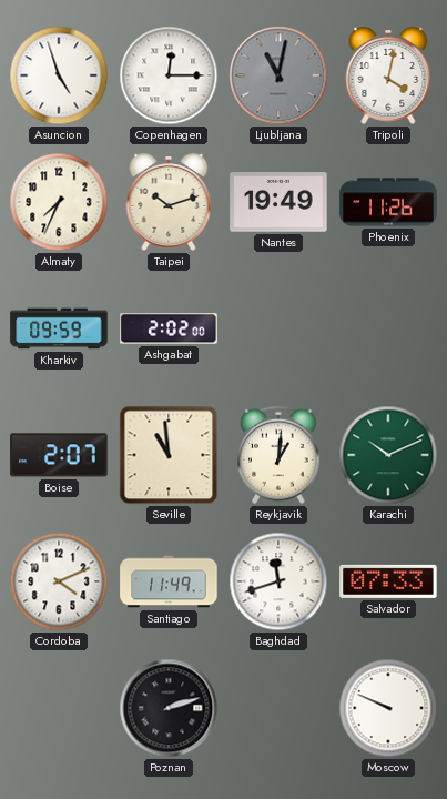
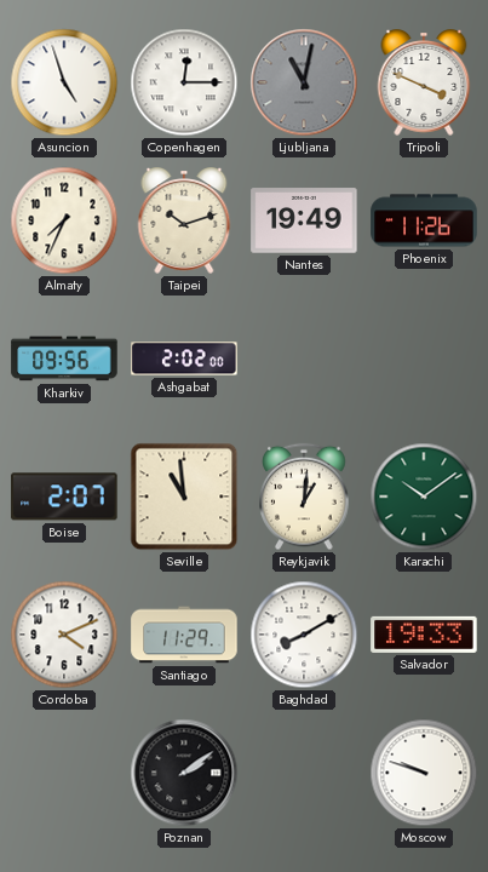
Tripoli: 4:02 -> 3:49 (424, 82)
Kharkiv: 09:59 -> 09:56 (64, 358)
Karachi: 10:11 -> 10:09 (424, 497)
Santiago: 11:49 -> 11:29 (184, 635)
Baghdad: 11:42 -> 8:10 (304, 635)
Salvador: 07:33 -> 19:33 (424, 635)
Poznan: 2:12 -> 2:09 (184, 773)
Moscow: 9:49 -> 9:48 (424, 773)
